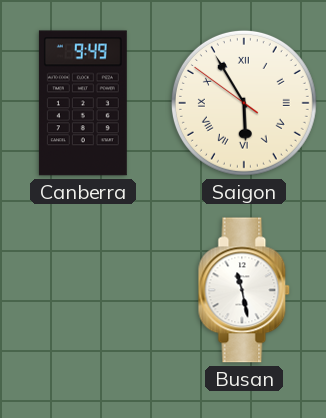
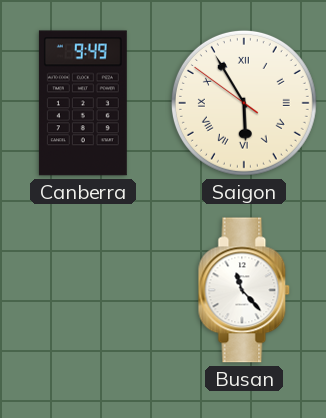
Busan: 11:28 -> 11:23 (244, 290)
